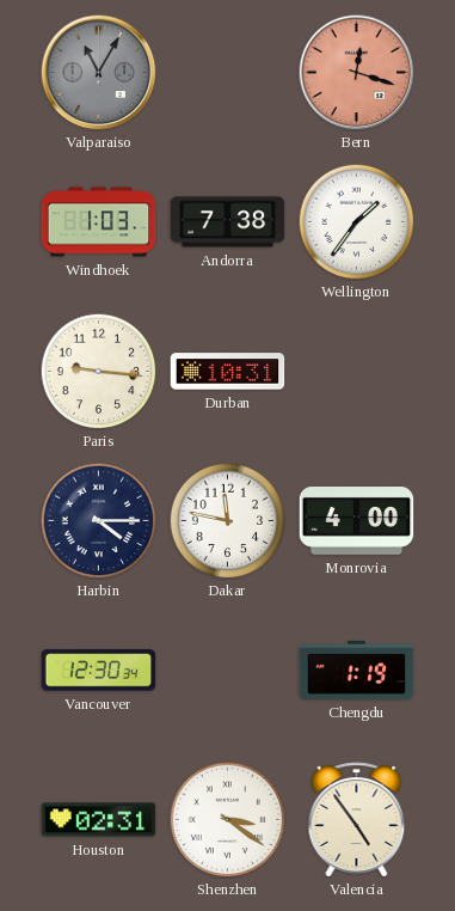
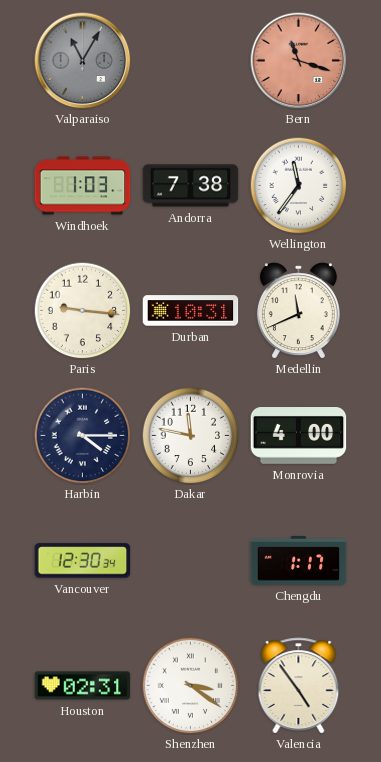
Bern: 12:18 -> 11:18 (299, 61)
Wellington: 1:36 -> 11:36 (298, 185)
Medellin: none -> 11:41 (298, 311)
Chengdu: 1:19 -> 1:17 (299, 561)
